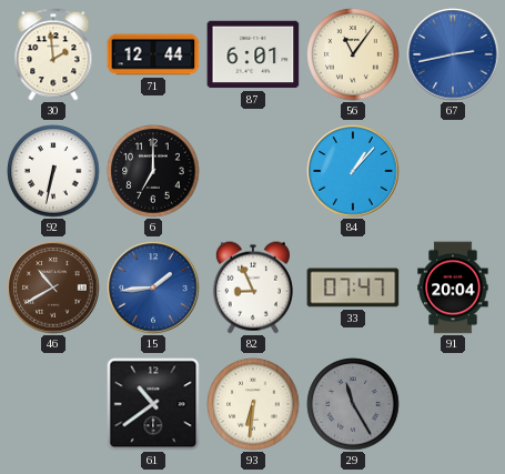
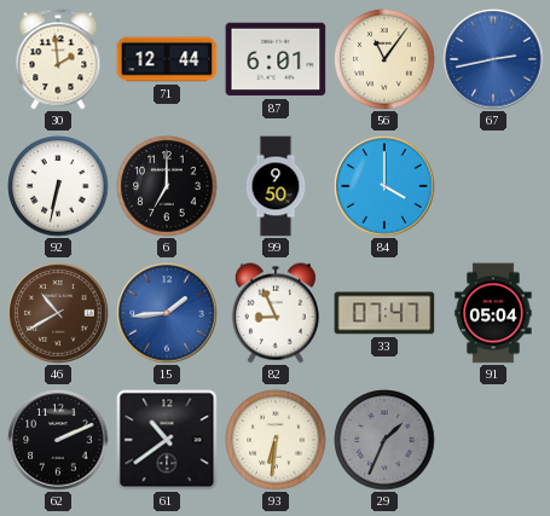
99: none -> 9:50 (276, 186)
84: 1:07 -> 4:00 (384, 186)
91: 20:04 -> 05:04 (493, 313)
62: none -> 2:11 (58, 440)
29: 11:25 -> 1:34 (384, 440)
